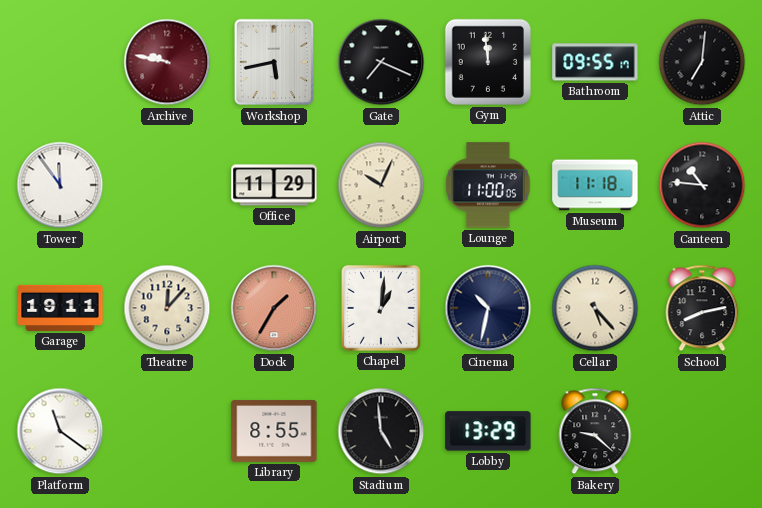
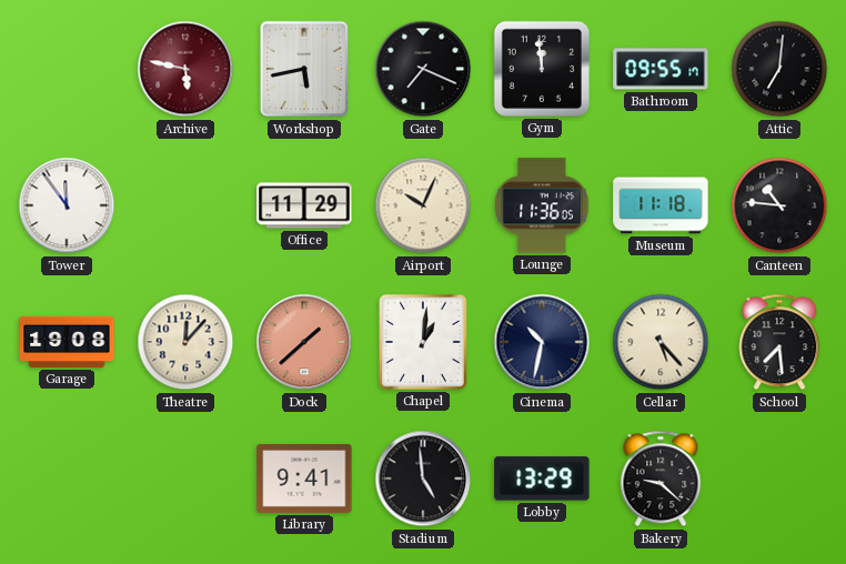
Archive: 9:47 -> 5:47 (185, 69)
Lounge: 11:00 -> 11:36 (542, 205)
Garage: 19:11 -> 19:08 (67, 342)
Dock: 1:35 -> 1:38 (304, 342)
School: 8:13 -> 7:29 (779, 342)
Platform: 11:21 -> none (60, 431)
Library: 8:55 -> 9:41 (304, 479)
